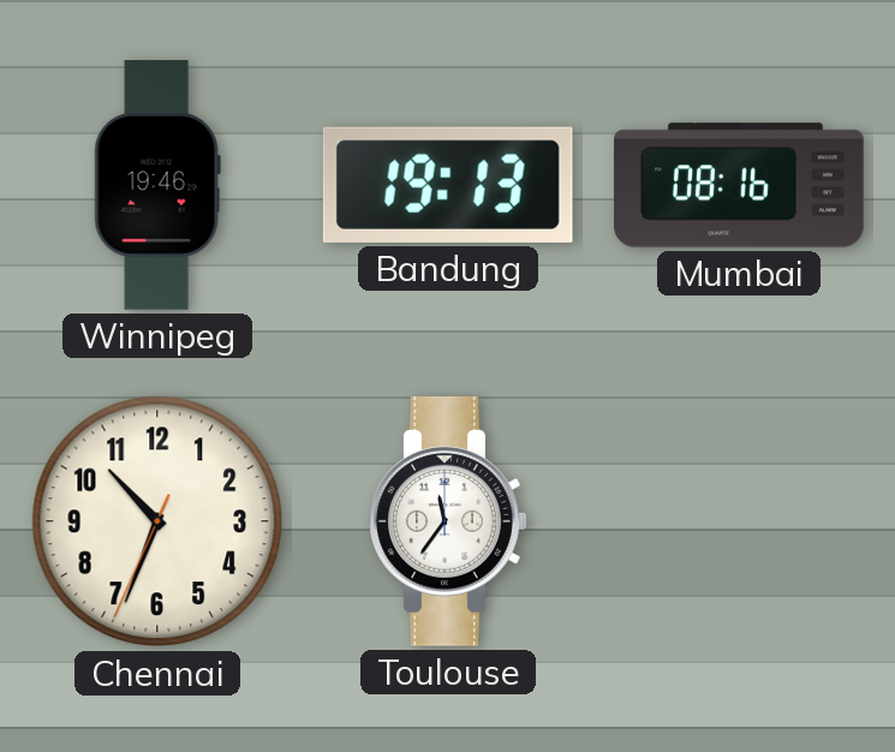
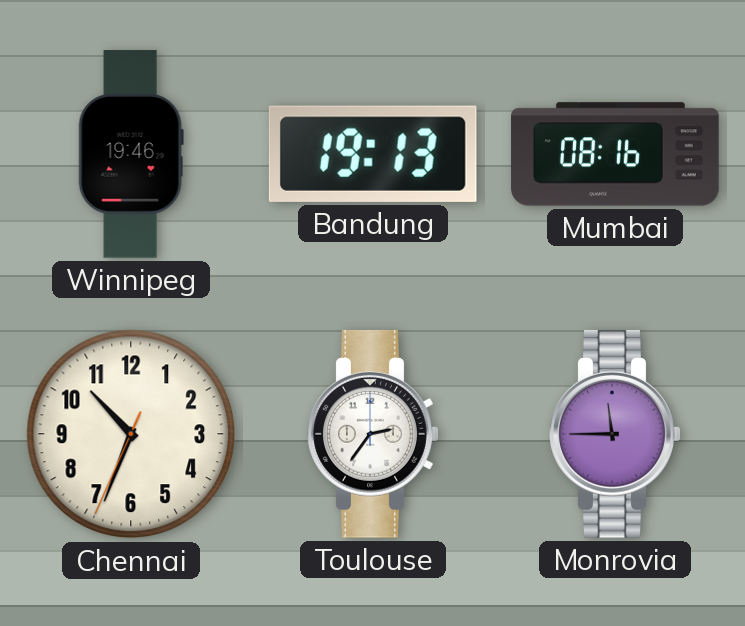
Toulouse: 11:36 -> 2:36 (373, 434)
Monrovia: none -> 11:45 (615, 434)
